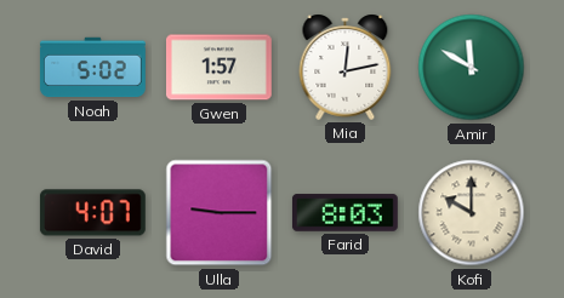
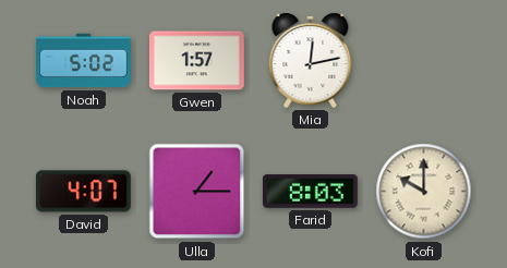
Amir: 11:50 -> none (472, 68)
Ulla: 9:15 -> 1:15 (197, 192)
